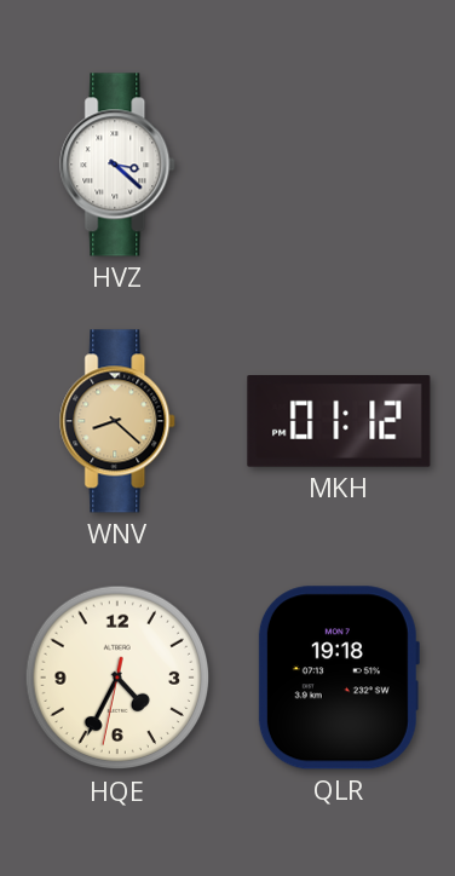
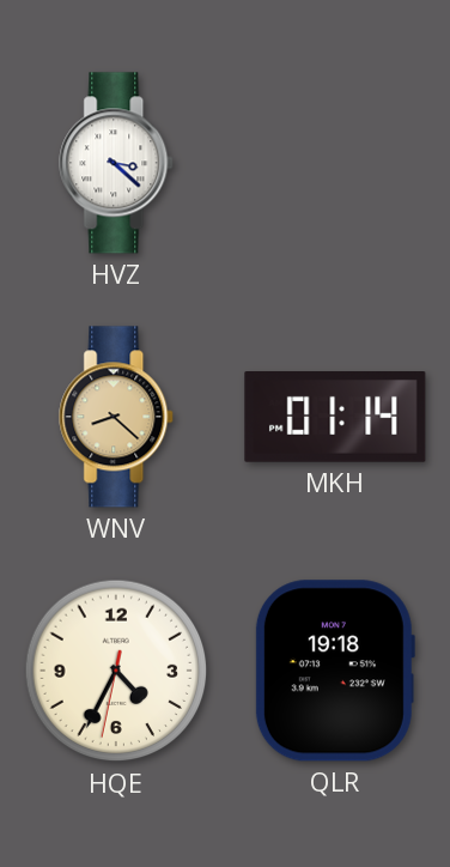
MKH: 01:12 -> 01:14 (335, 418)
